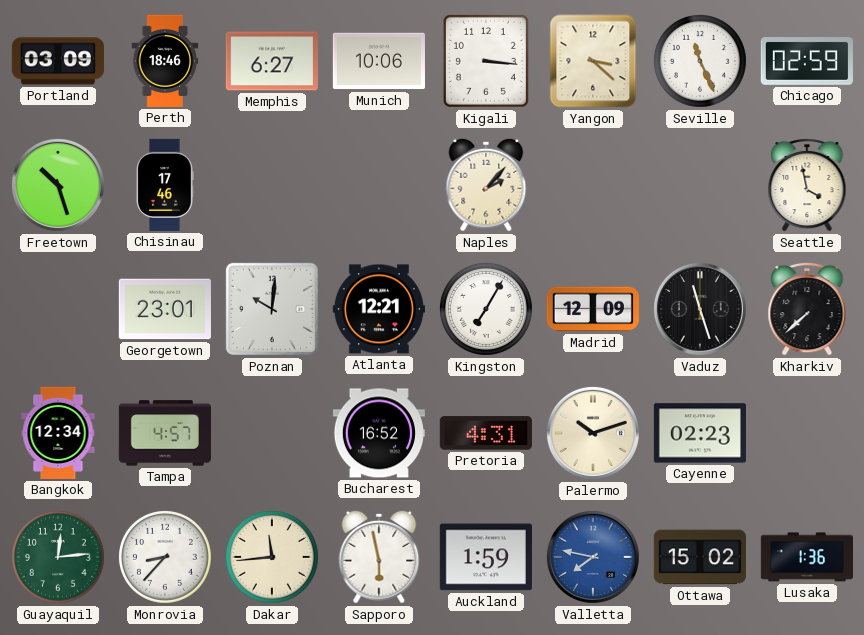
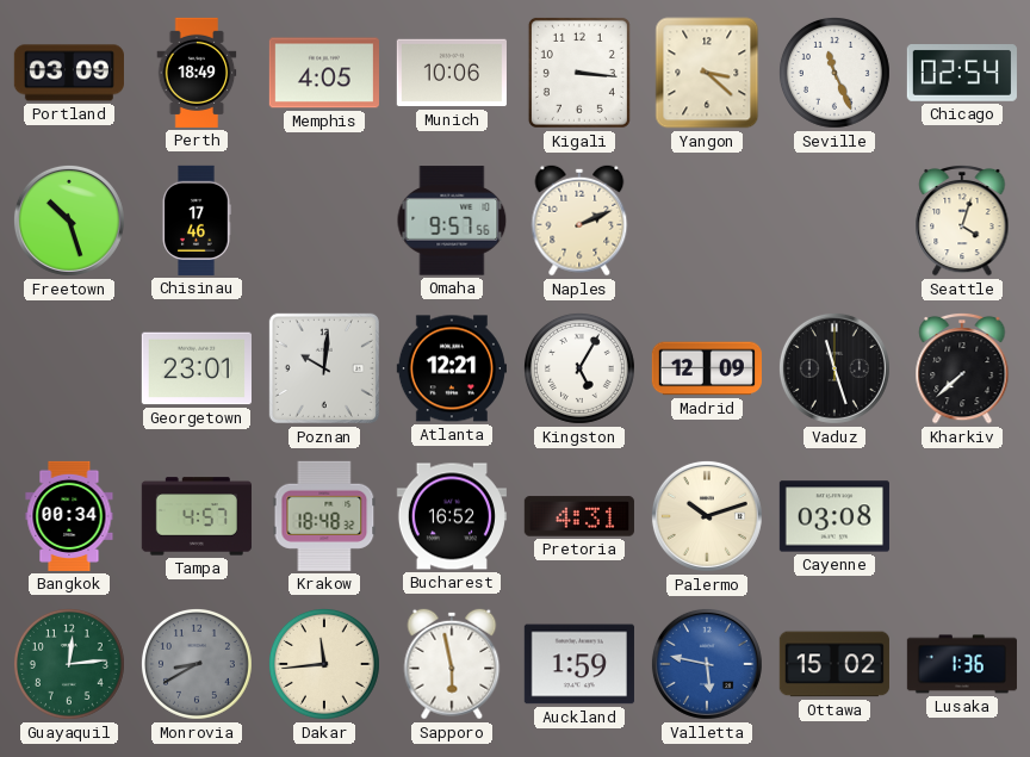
Perth: 18:46 -> 18:49 (197, 73)
Memphis: 6:27 -> 4:05 (324, 73)
Chicago: 02:59 -> 02:54 (962, 74)
Omaha: none -> 9:57 (452, 221)
Naples: 2:07 -> 2:11 (579, 221)
Seattle: 3:58 -> 4:03 (962, 221)
Kingston: 7:05 -> 5:05 (579, 368)
Bangkok: 12:34 -> 00:34 (69, 516)
Krakow: none -> 18:48 (324, 516)
Cayenne: 02:23 -> 03:08 (834, 516)
Monrovia: 8:37 -> 8:40 (197, 664)
Monrovia dial: white -> grey (197, 664)
Valletta: 7:47 -> 5:47 (707, 664)
